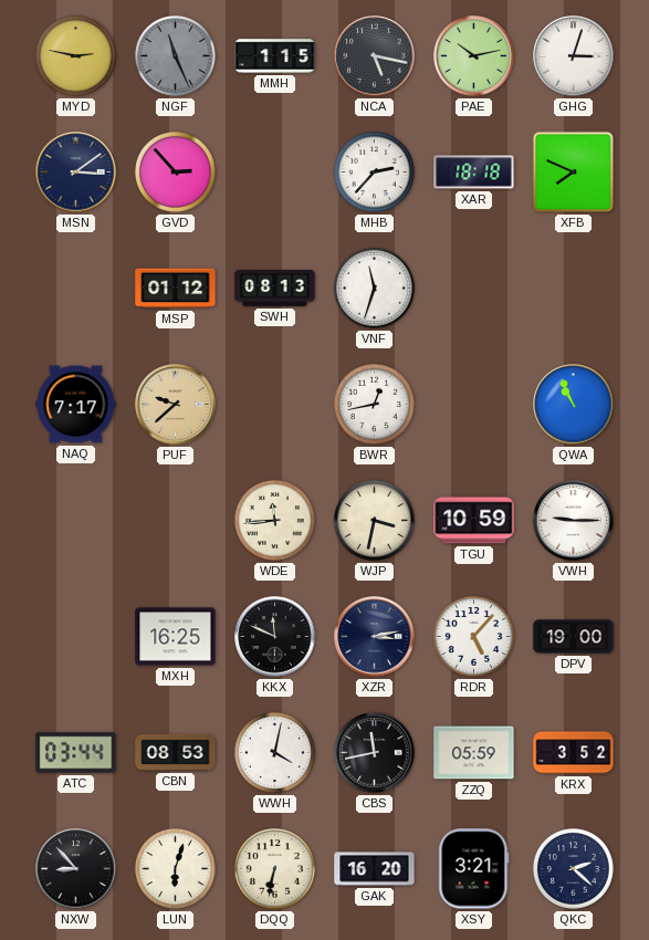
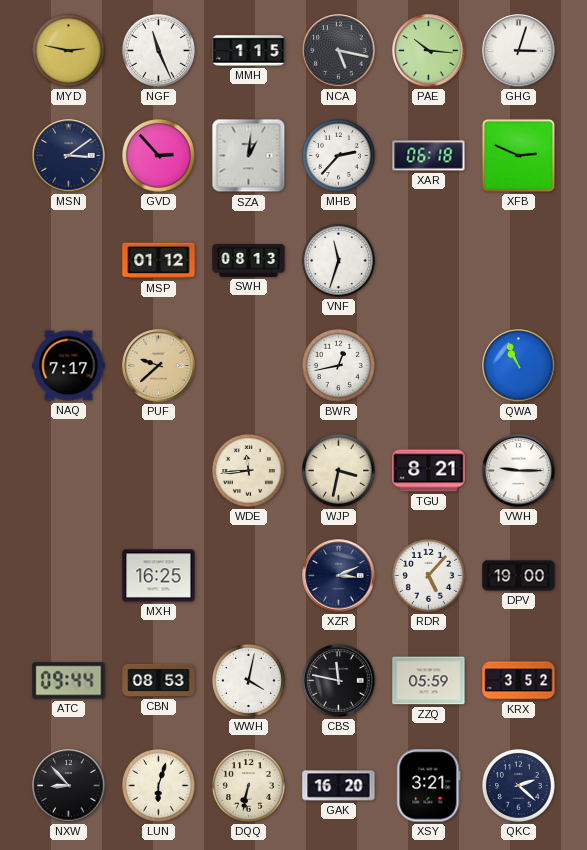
NGF dial: grey -> white (158, 50)
PAE: 10:13 -> 10:16 (429, 51)
SZA: none -> 1:01 (249, 156)
XAR: 18:18 -> 06:18 (429, 156)
XFB: 7:49 -> 2:49 (518, 155)
TGU: 10:59 -> 8:21 (429, 471)
KKX: 11:49 -> none (275, 637)
XZR: 3:13 -> 3:11 (339, 576)
ATC: 03:44 -> 09:44 (69, 681)
CBS: 11:43 -> 11:47 (339, 681)
